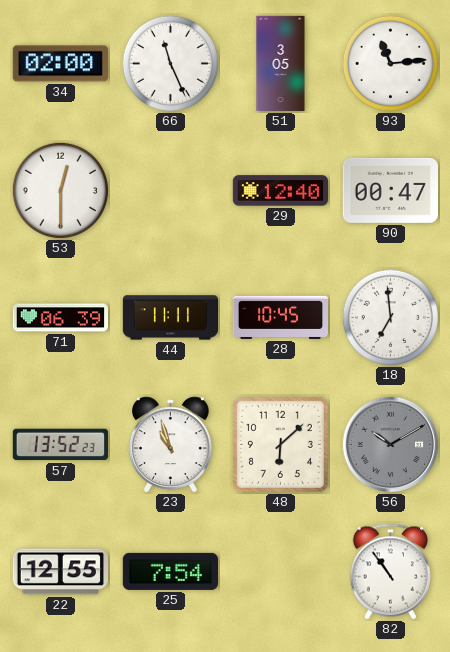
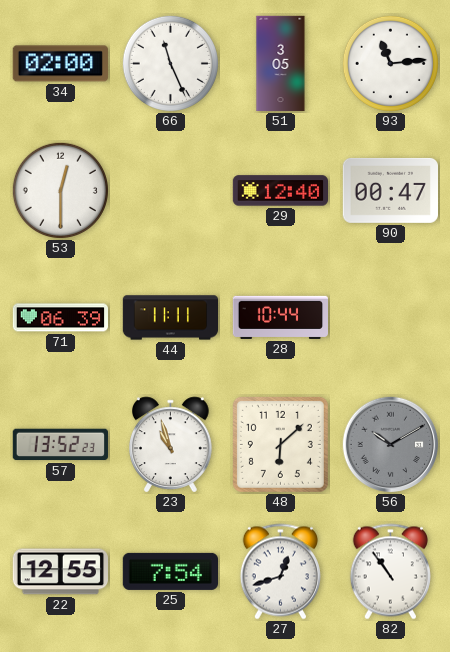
28: 10:45 -> 10:44 (280, 317)
18: 6:59 -> none (390, 317)
27: none -> 12:42 (280, 572)
